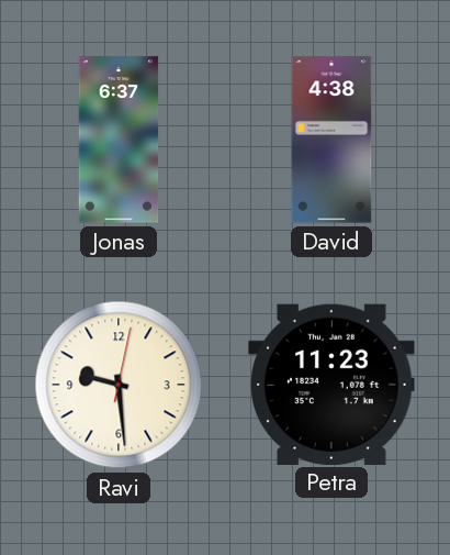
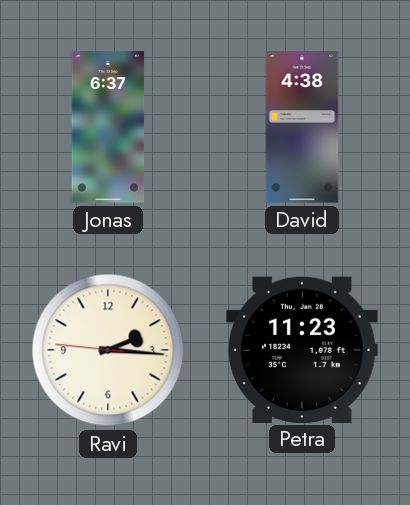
Ravi: 9:29 -> 2:15 (108, 350)
